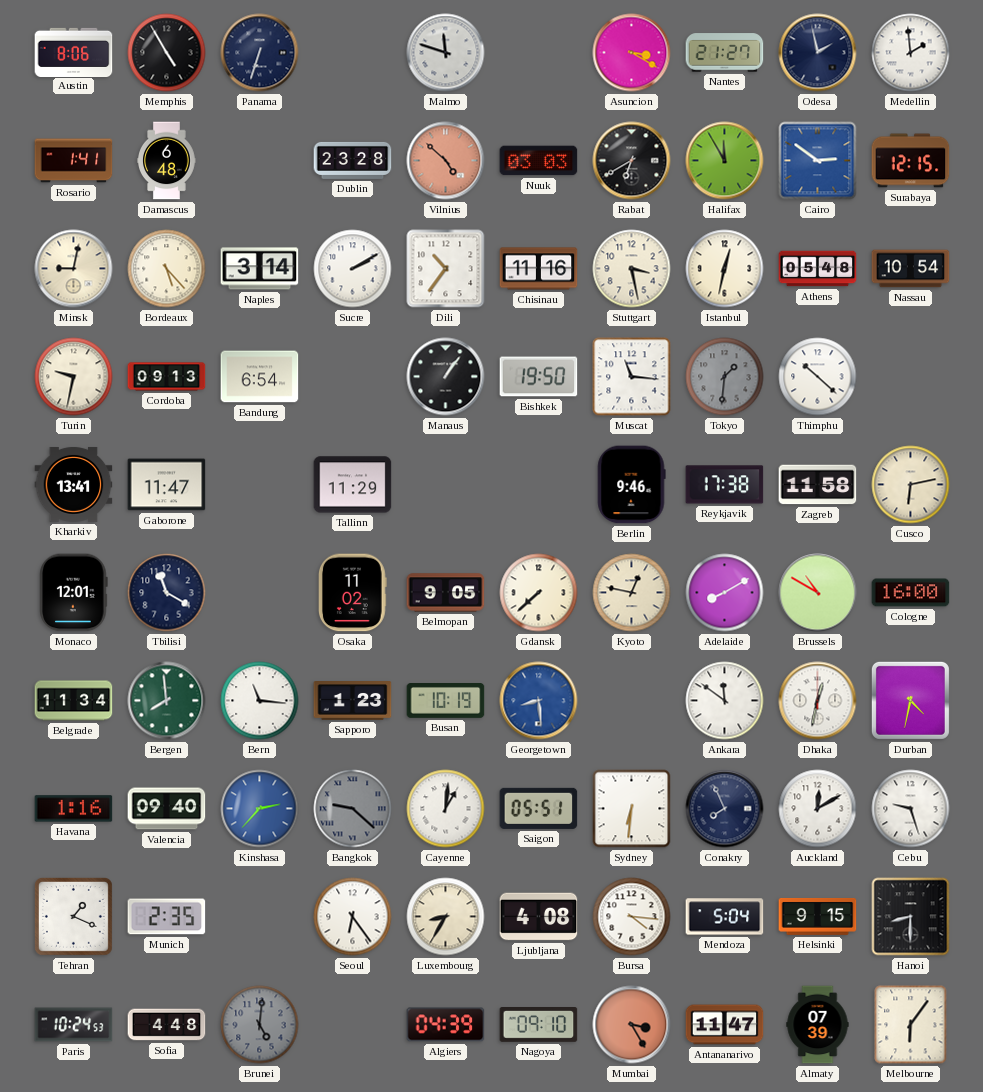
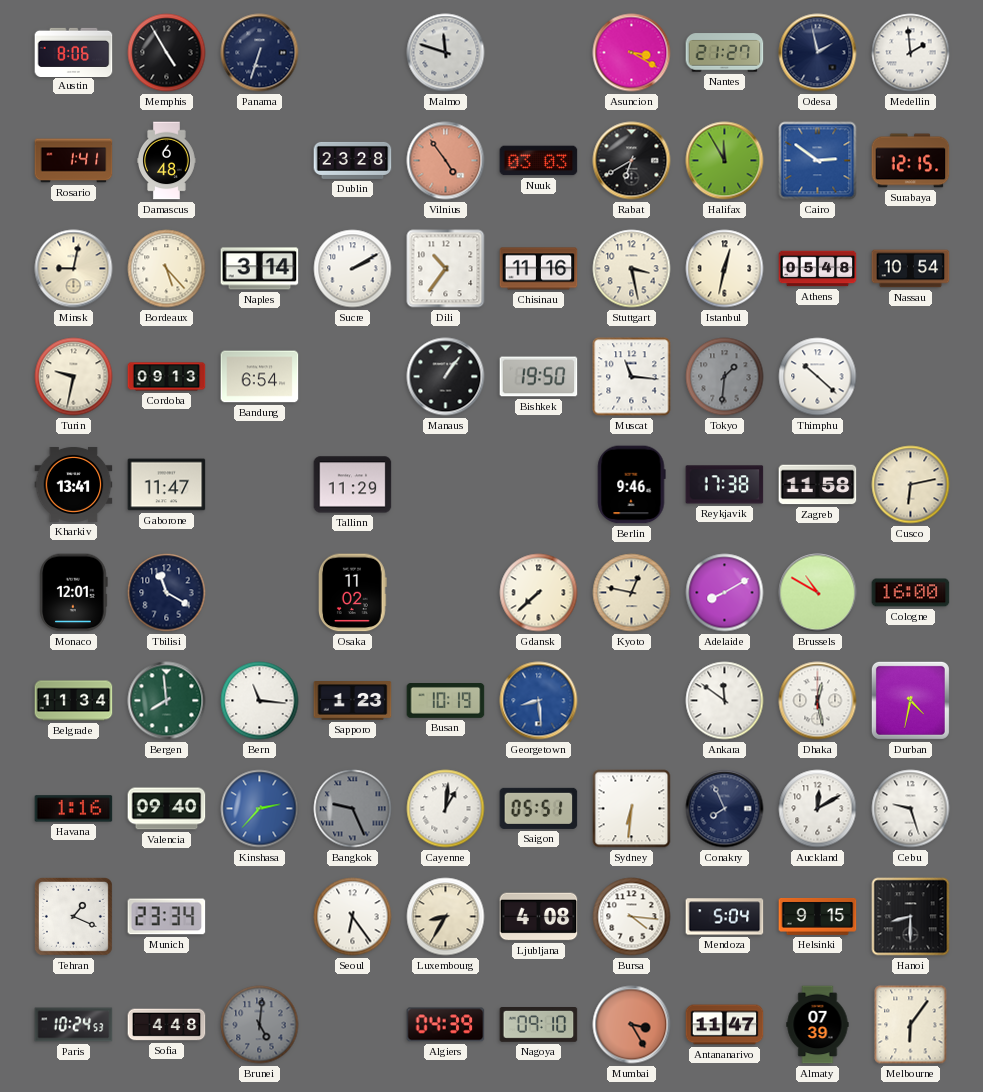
Vilnius: 4:52 -> 4:54 (446, 161)
Belmopan: 9:05 -> none (446, 593)
Dhaka: 12:32 -> 12:28 (818, 701)
Bangkok: 9:22 -> 9:26 (353, 809)
Munich: 2:35 -> 23:34 (167, 917)
